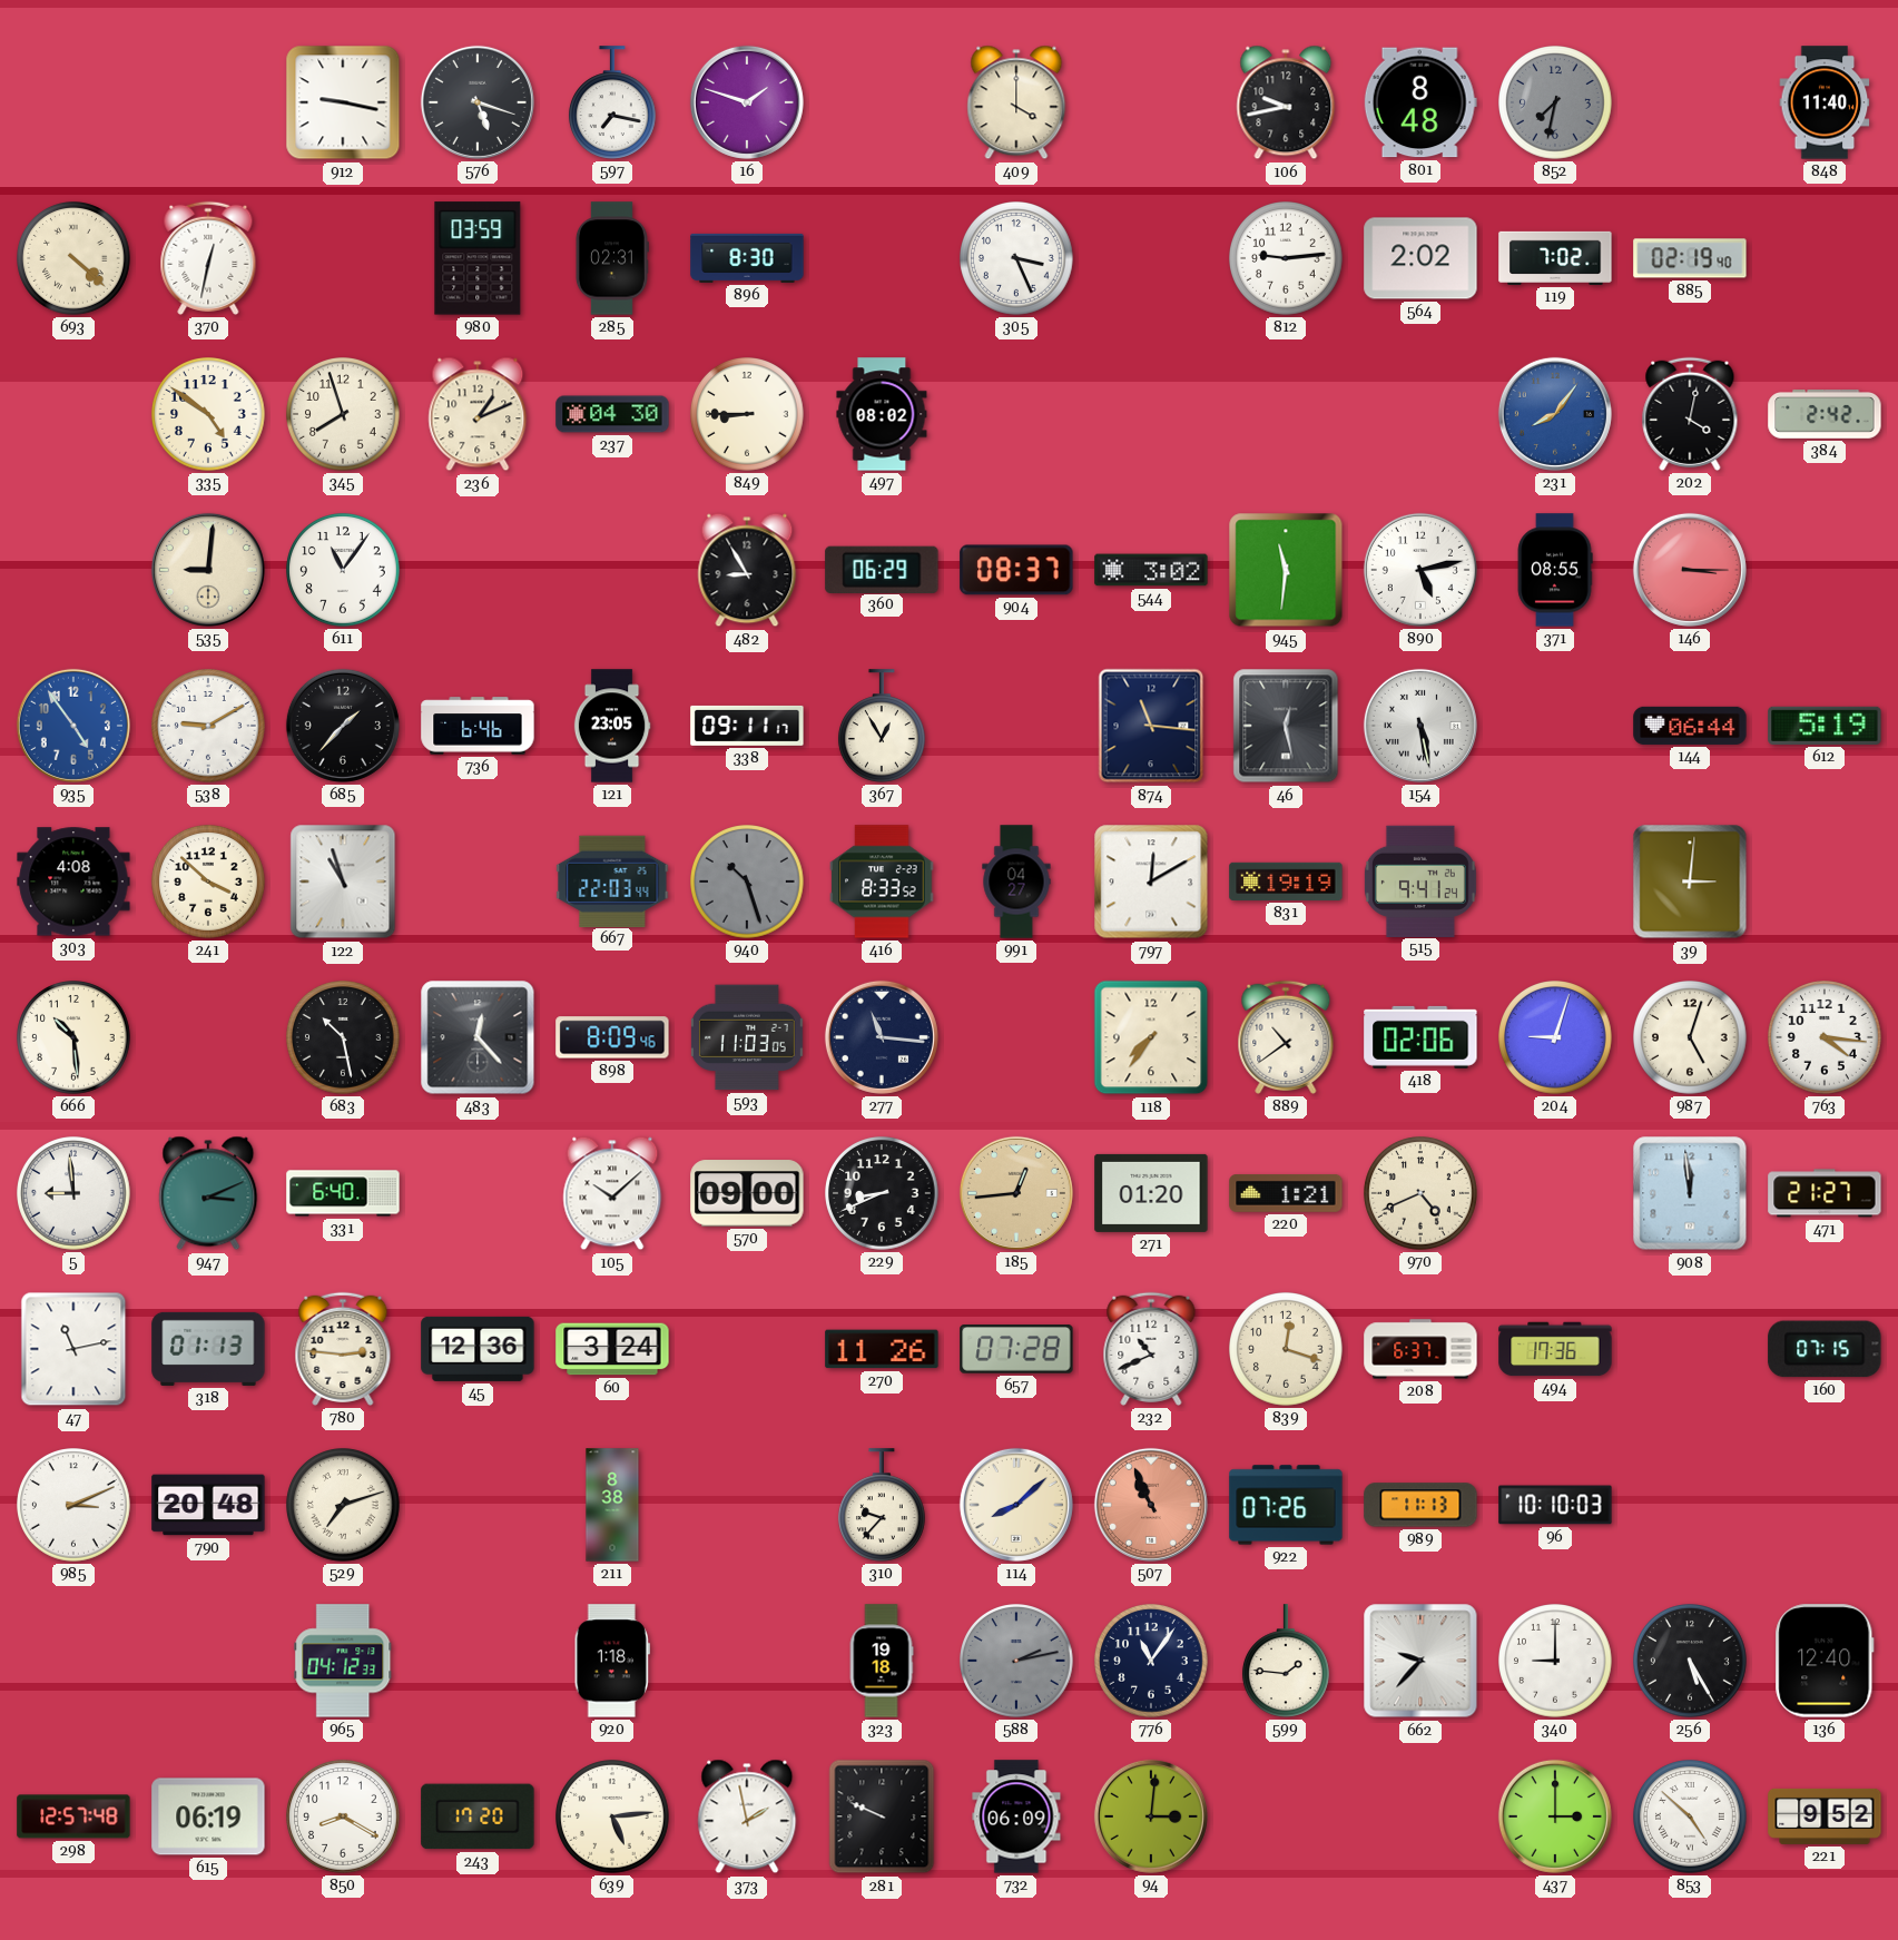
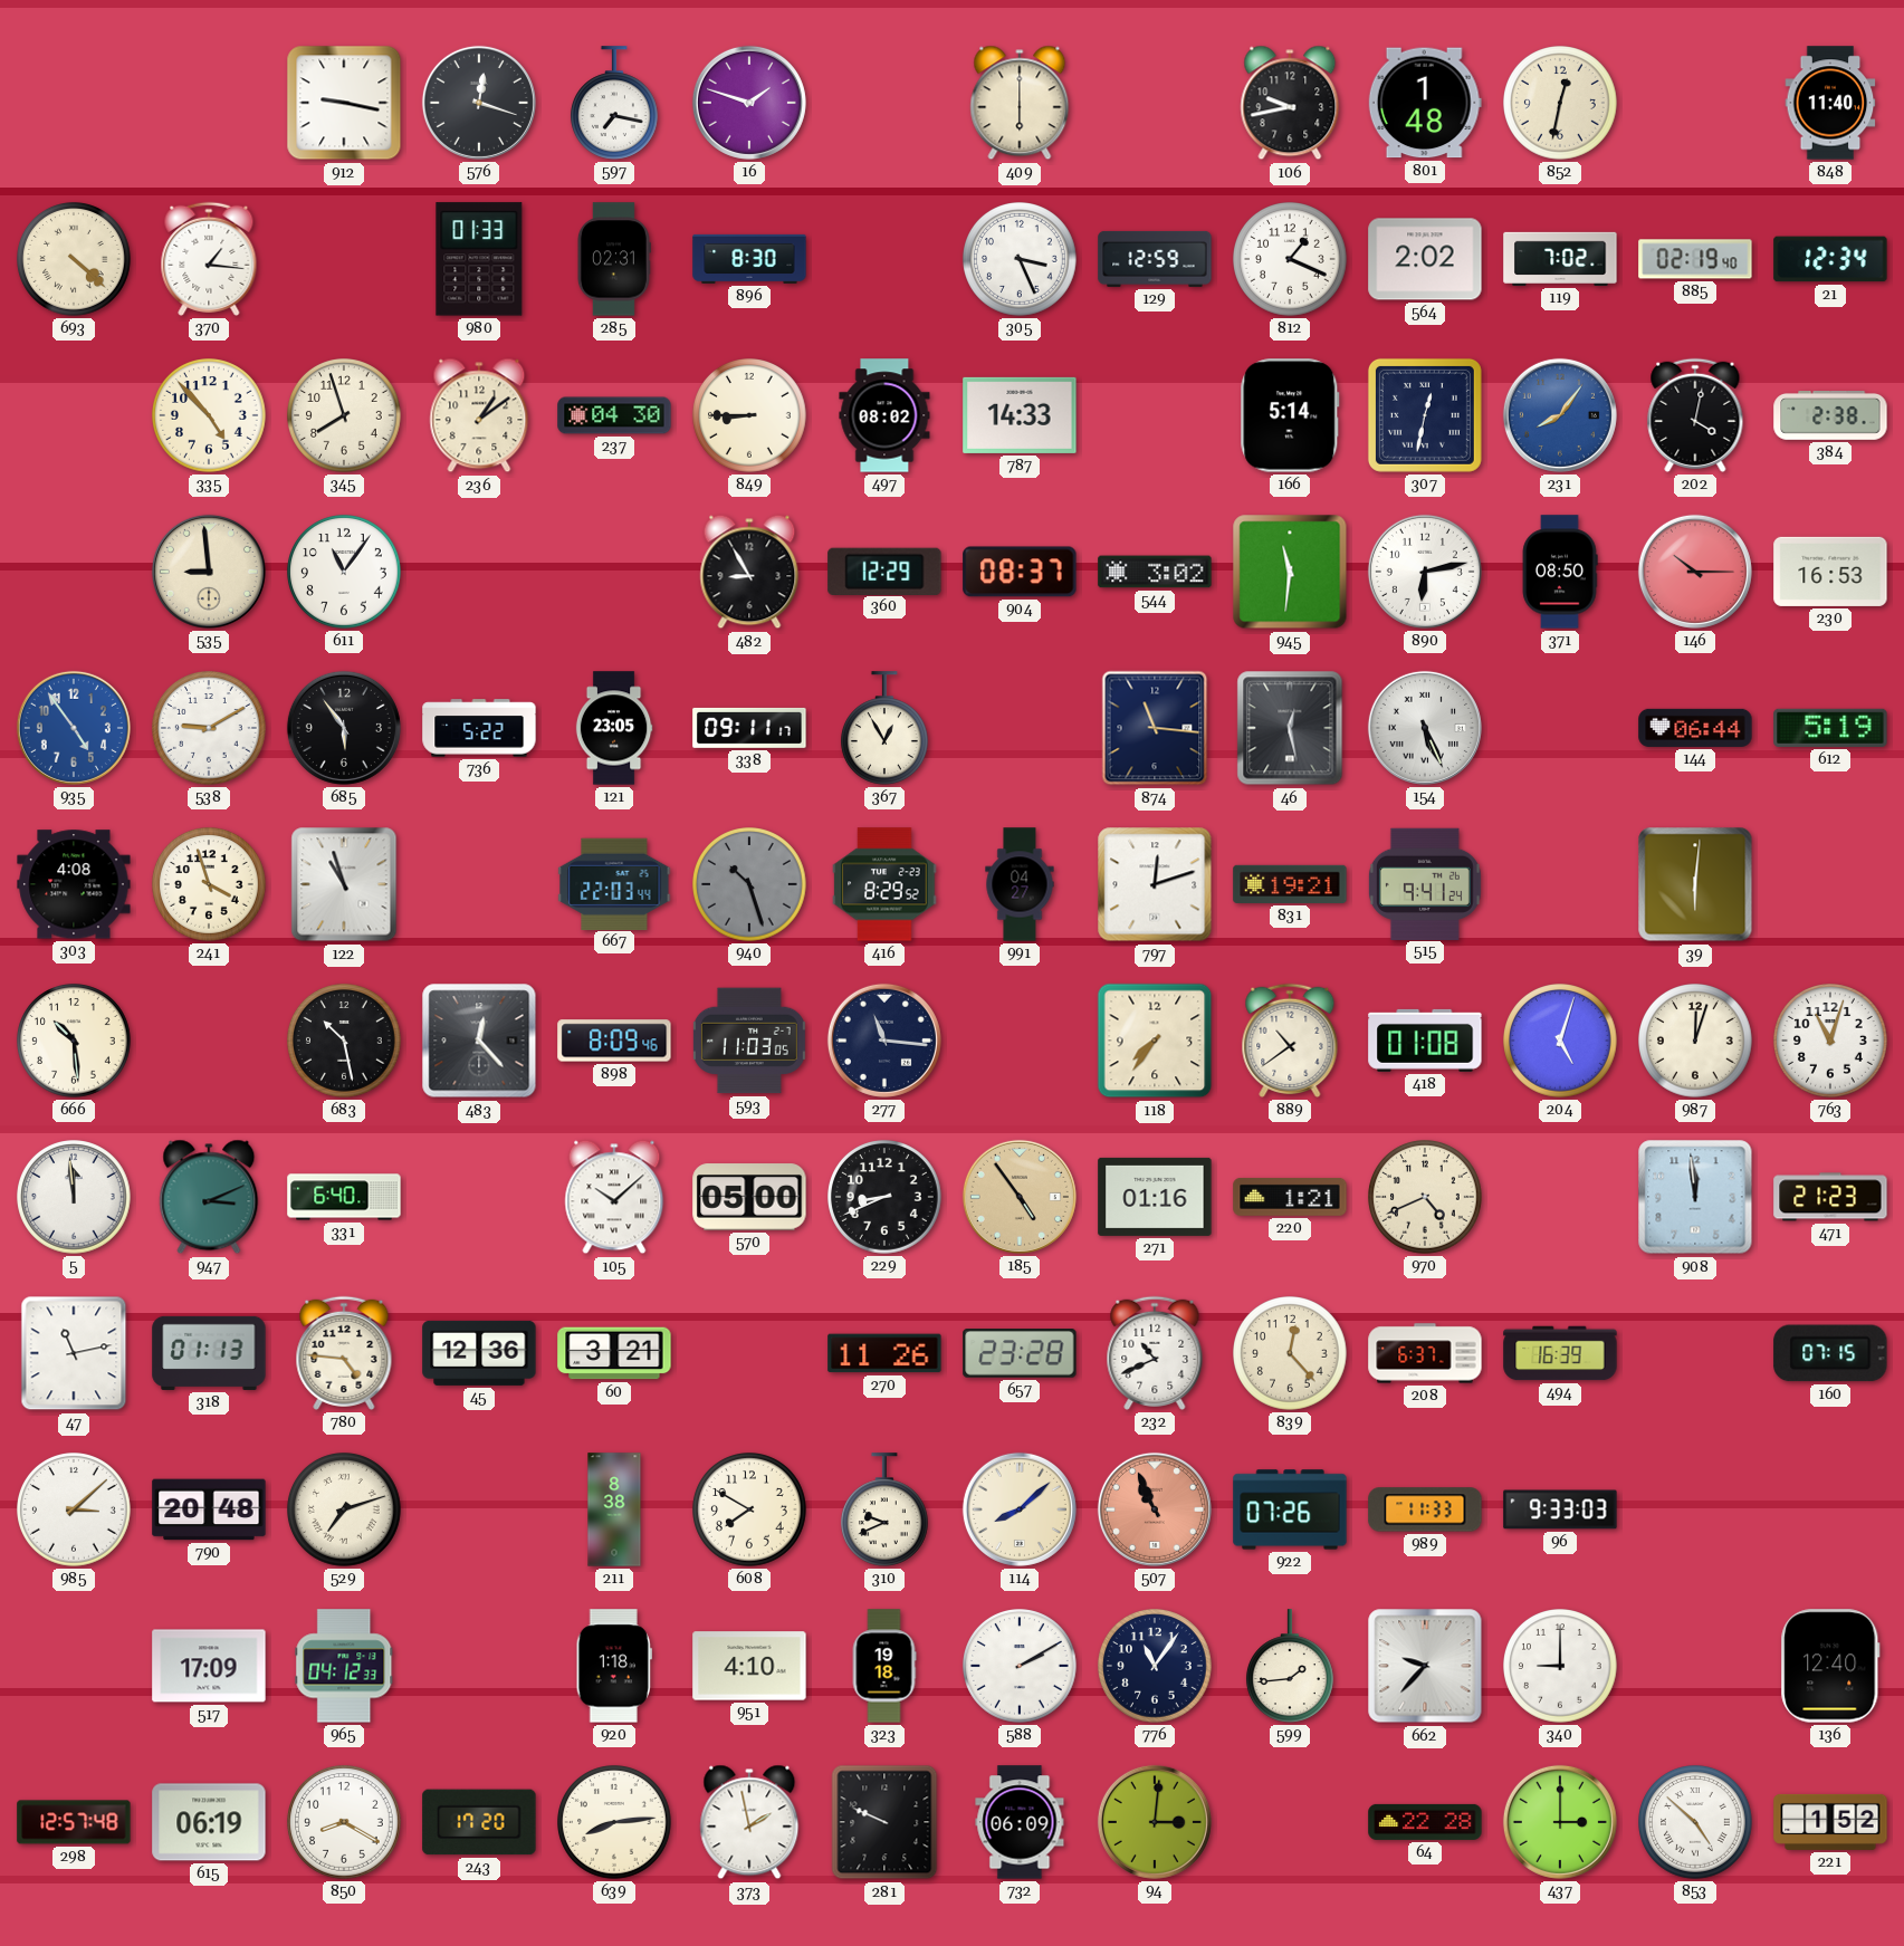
576: 5:18 -> 12:18 (479, 103)
409: 4:00 -> 6:00 (1020, 103)
801: 8:48 -> 1:48 (1425, 103)
852: 7:32 -> 12:32 (1561, 104)
852 dial: grey -> cream (1561, 104)
370: 12:32 -> 1:16 (209, 259)
980: 03:59 -> 01:33 (479, 259)
129: none -> 12:59 (1155, 259)
812: 9:14 -> 1:19 (1291, 260)
21: none -> 12:34 (1830, 259)
335: 4:51 -> 4:53 (210, 416)
236: 1:11 -> 1:09 (479, 415)
787: none -> 14:33 (1020, 415)
166: none -> 5:14 (1290, 415)
307: none -> 12:32 (1425, 415)
384: 2:42 -> 2:38 (1830, 416)
535: 9:01 -> 8:59 (209, 572)
360: 06:29 -> 12:29 (884, 571)
890: 5:13 -> 6:13 (1425, 572)
371: 08:55 -> 08:50 (1560, 572)
146: 3:15 -> 10:15 (1695, 572)
230: none -> 16:53 (1830, 572)
685: 1:37 -> 5:54 (344, 728)
736: 6:46 -> 5:22 (479, 728)
154: 5:28 -> 5:26 (1425, 728)
241: 3:52 -> 3:57 (210, 885)
416: 8:33 -> 8:29 (884, 884)
797: 12:10 -> 12:12 (1155, 884)
831: 19:19 -> 19:21 (1290, 884)
39: 3:01 -> 6:01 (1695, 884)
418: 02:06 -> 01:08 (1425, 1041)
204: 9:03 -> 5:03 (1561, 1042)
987: 5:03 -> 12:03 (1696, 1042)
763: 4:16 -> 11:03 (1831, 1042)
5: 8:59 -> 11:59 (75, 1198)
570: 09:00 -> 05:00 (749, 1197)
185: 12:44 -> 4:54 (1020, 1197)
271: 01:20 -> 01:16 (1155, 1197)
471: 21:27 -> 21:23 (1830, 1197)
780: 2:46 -> 4:46 (344, 1353)
60: 3:24 -> 3:21 (614, 1353)
657: 07:28 -> 23:28 (1020, 1353)
839: 12:18 -> 12:23 (1291, 1354)
494: 17:36 -> 16:39 (1560, 1353)
985: 3:11 -> 3:08 (75, 1511)
608: none -> 7:50 (750, 1511)
310: 9:37 -> 9:41 (884, 1509)
989: 11:13 -> 11:33 (1425, 1509)
96: 10:10 -> 9:33 (1560, 1509)
517: none -> 17:09 (209, 1666)
951: none -> 4:10 (749, 1666)
588: 2:13 -> 2:10 (1021, 1667)
588 dial: grey -> white (1021, 1667)
599: 1:46 -> 1:44 (1290, 1666)
256: 5:25 -> none (1691, 1662)
639: 5:14 -> 8:14 (615, 1823)
64: none -> 22:28 (1425, 1822)
221: 9:52 -> 1:52 (1830, 1822)
